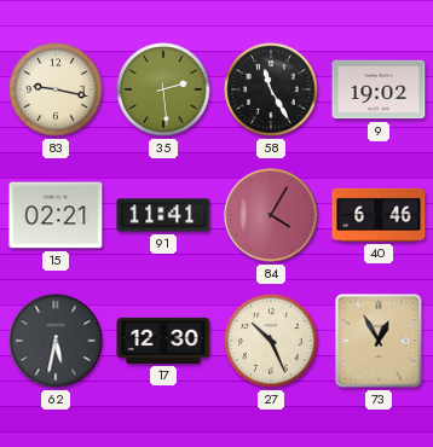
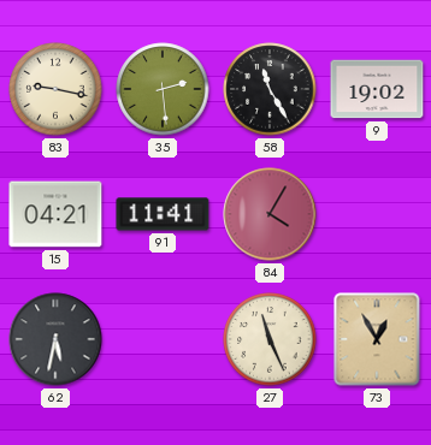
15: 02:21 -> 04:21 (55, 214)
40: 6:46 -> none (379, 215)
17: 12:30 -> none (163, 341)
27: 10:26 -> 11:26 (270, 339)
